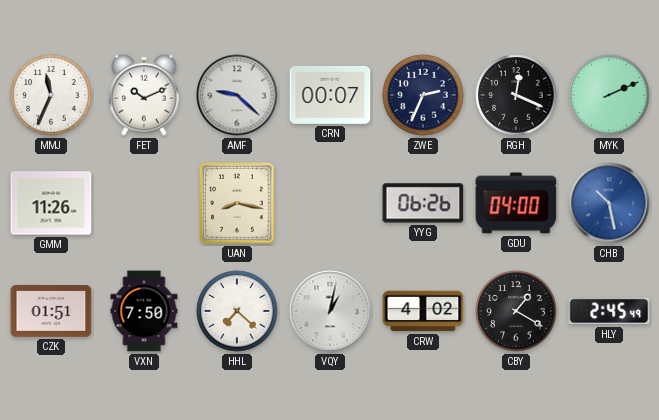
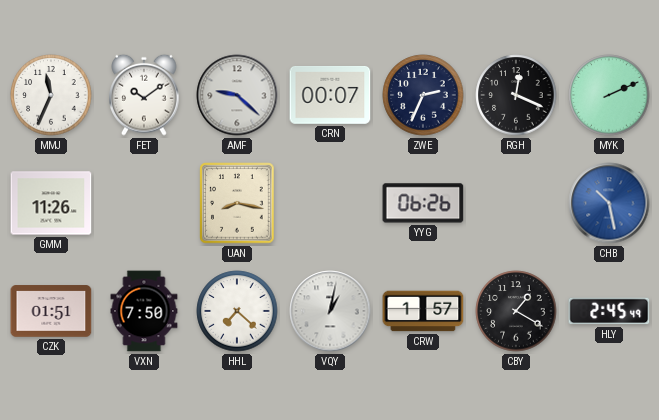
FET: 10:11 -> 10:09 (144, 95)
GDU: 04:00 -> none (516, 203)
CRW: 4:02 -> 1:57 (423, 311)
